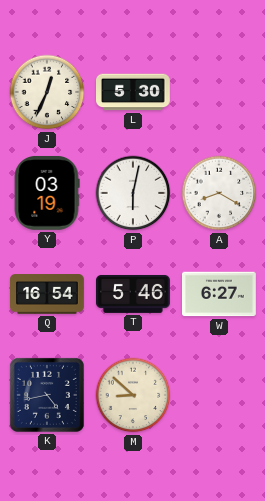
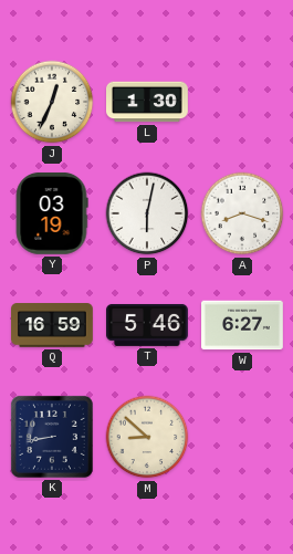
L: 5:30 -> 1:30 (148, 102)
A: 8:20 -> 8:18 (242, 213)
Q: 16:54 -> 16:59 (53, 325)
K: 4:43 -> 8:43 (52, 437)
